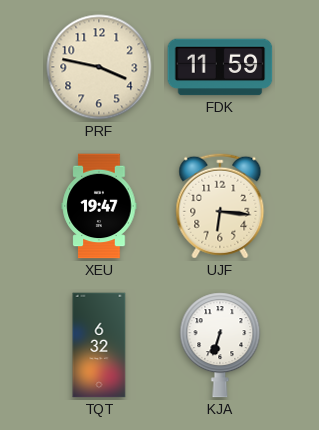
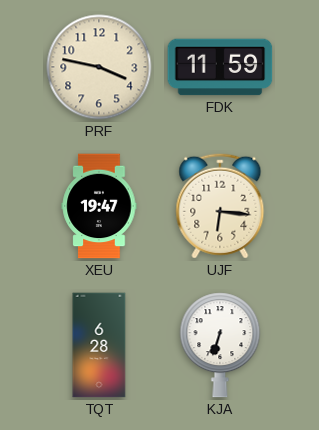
TQT: 6:32 -> 6:28 (99, 345)
